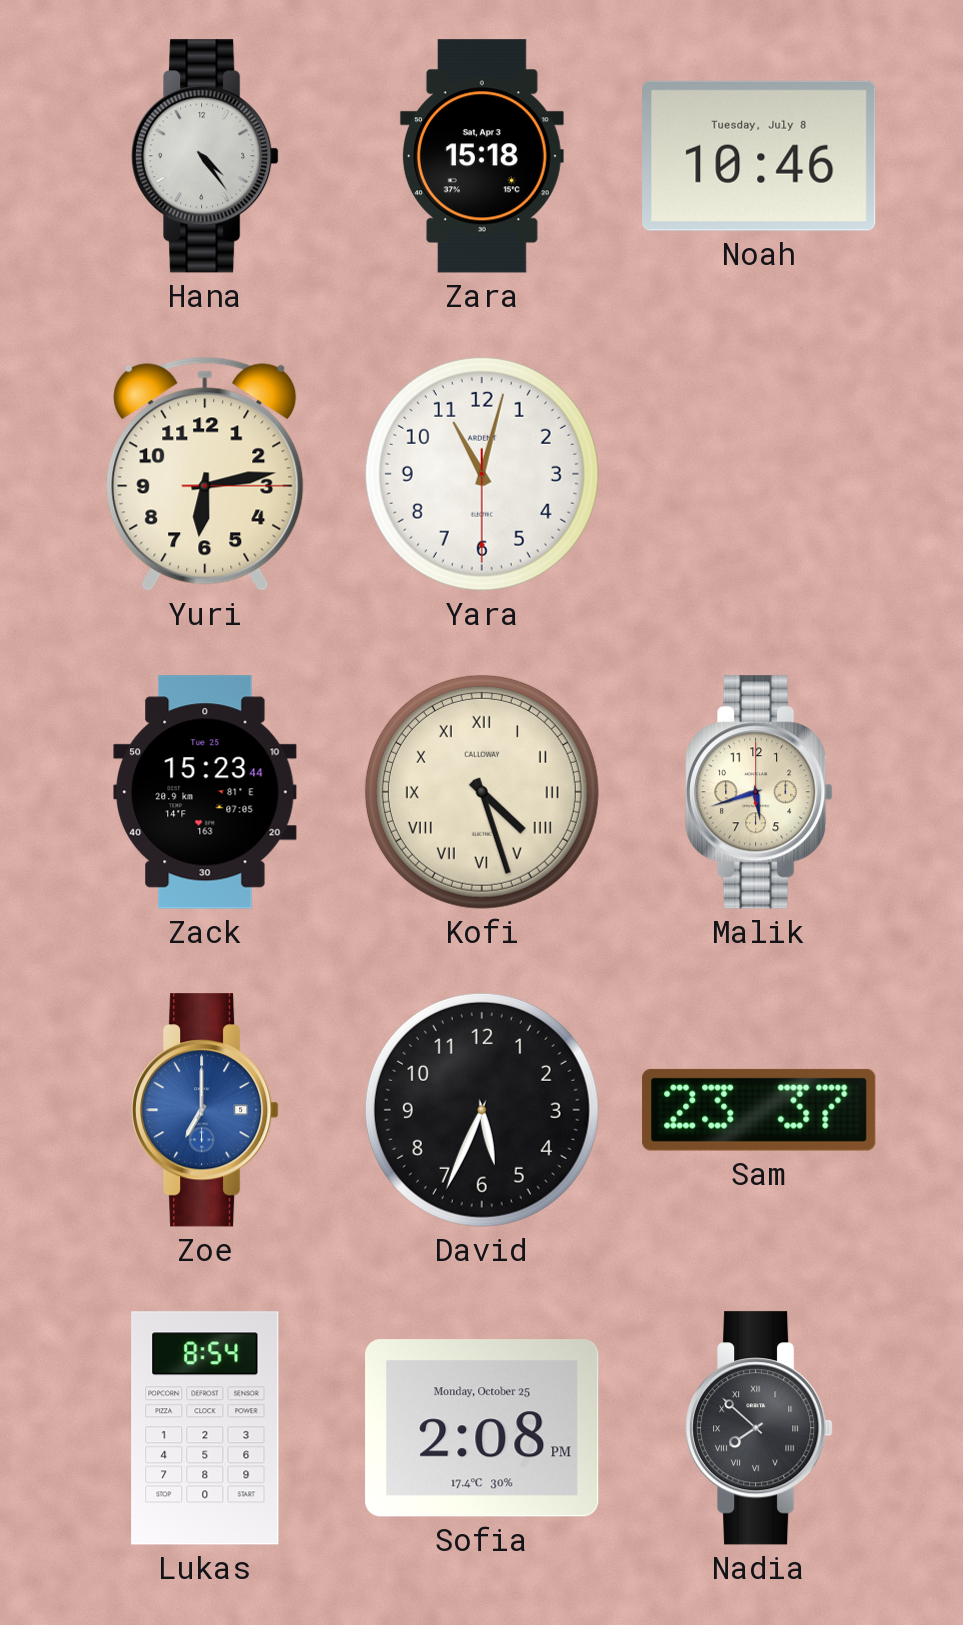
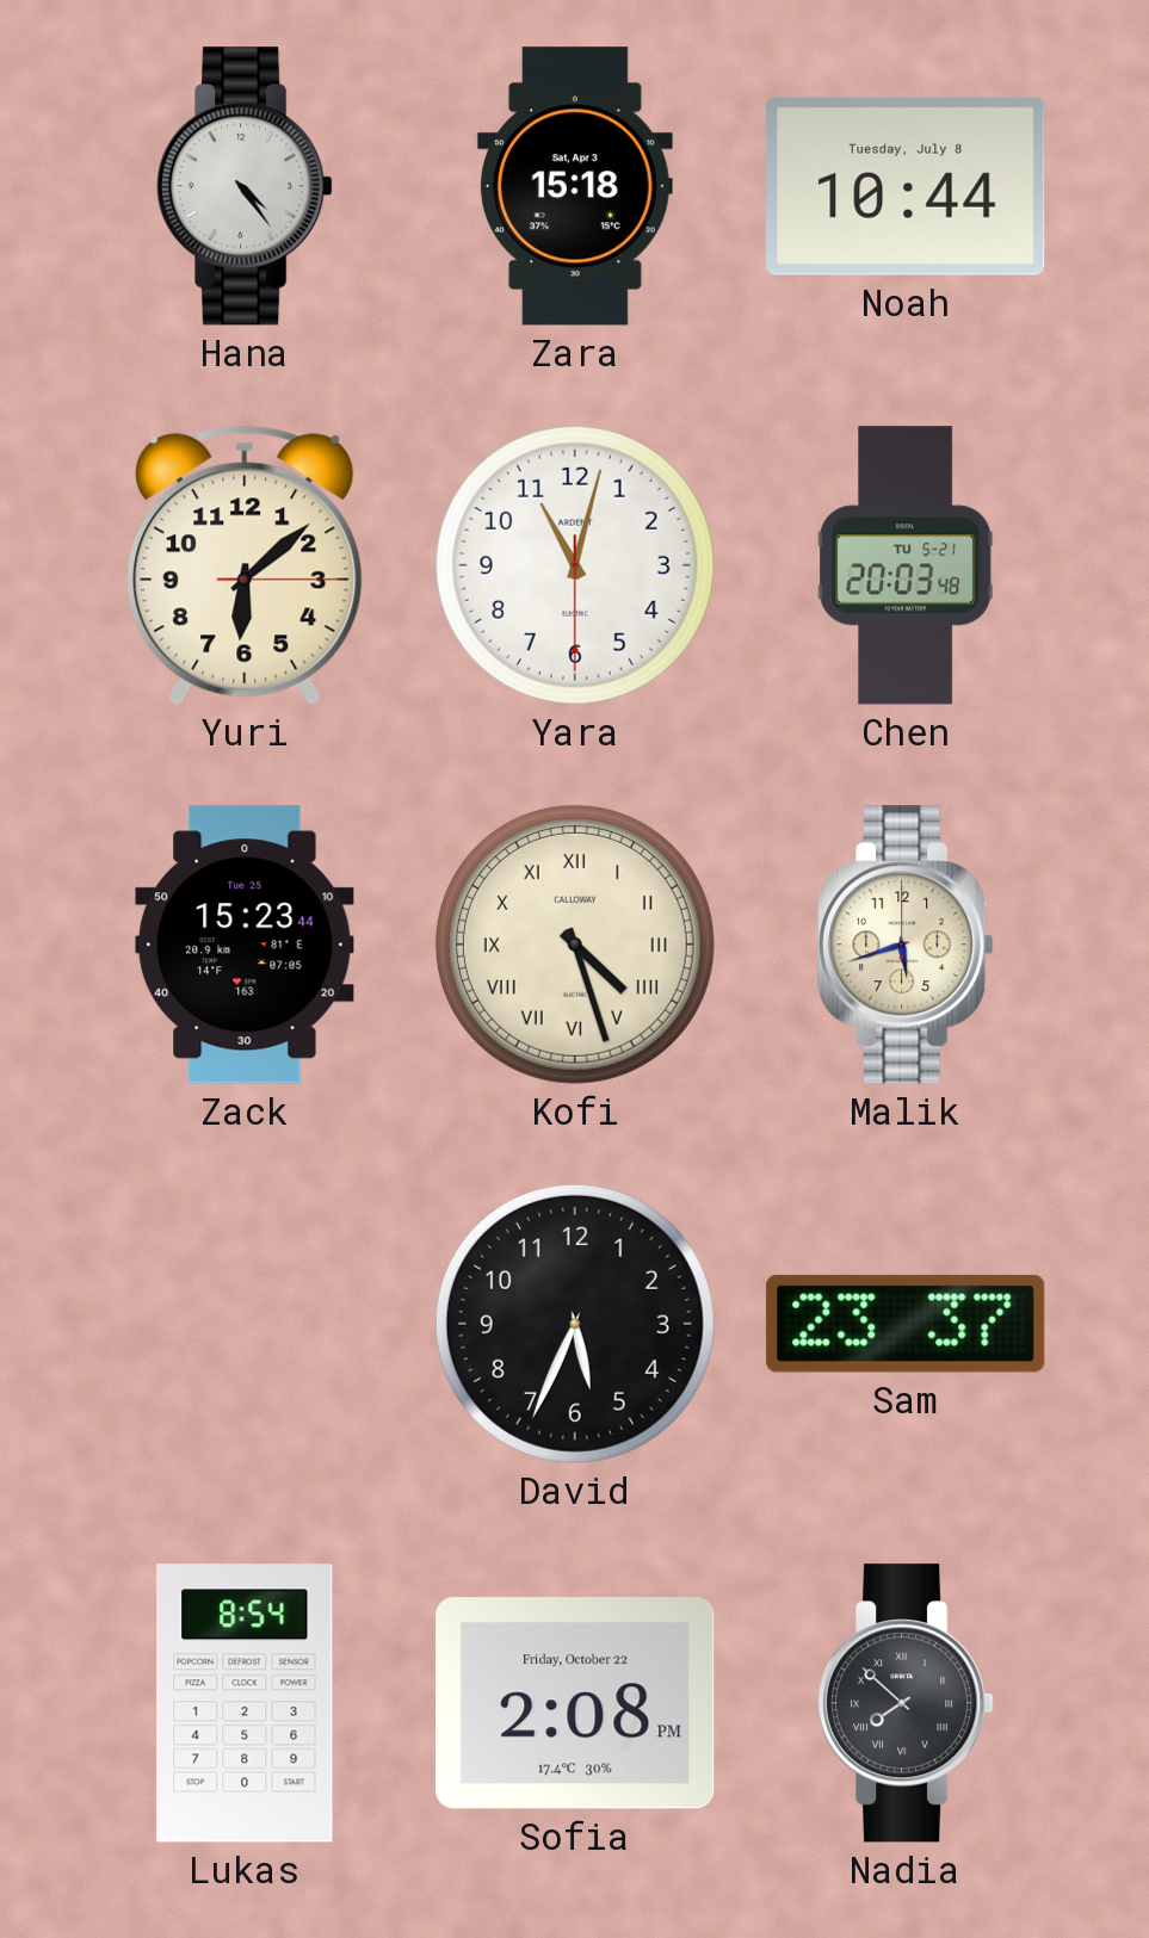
Noah: 10:46 -> 10:44 (906, 186)
Yuri: 6:13 -> 6:08 (245, 565)
Chen: none -> 20:03 (906, 565)
Zoe: 7:00 -> none (206, 1110)
Sofia date: Monday, October 25 -> Friday, October 22 (575, 1703)
